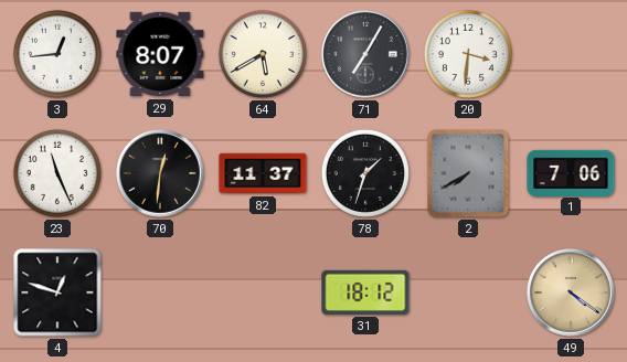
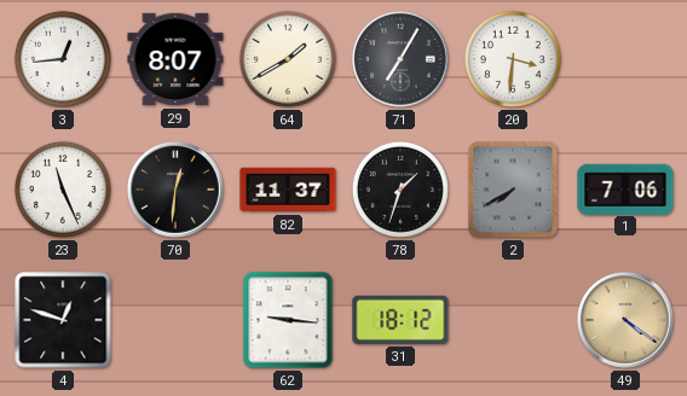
64: 5:40 -> 1:40 (288, 59)
62: none -> 9:16 (288, 320)
